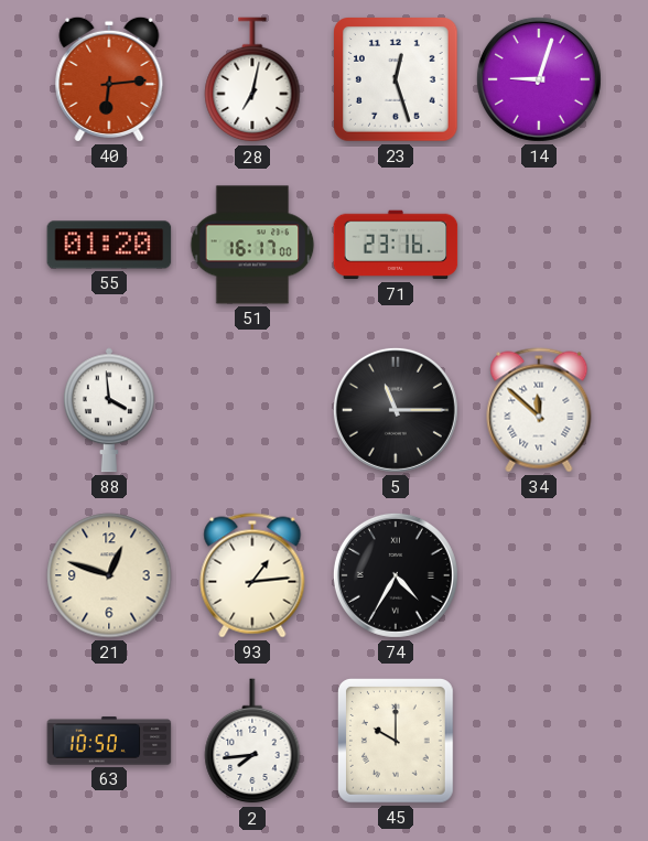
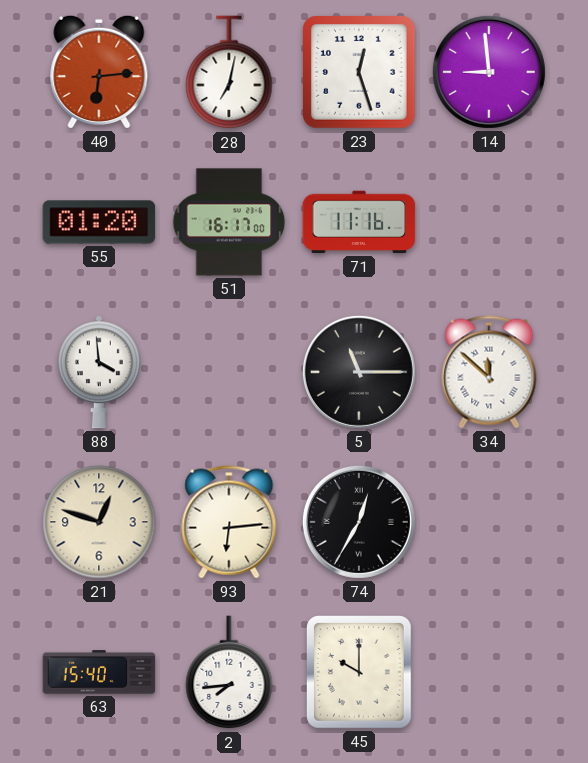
14: 9:03 -> 8:59 (489, 72)
71: 23:16 -> 11:16 (359, 222)
93: 1:14 -> 6:14 (229, 522)
74: 4:35 -> 12:35 (359, 522)
63: 10:50 -> 15:40 (99, 672)
